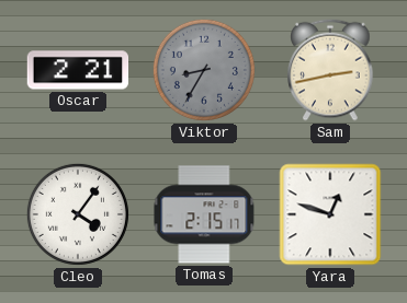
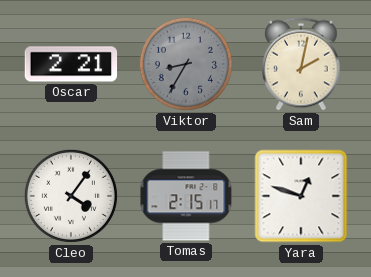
Sam: 2:43 -> 2:02 (301, 64)
